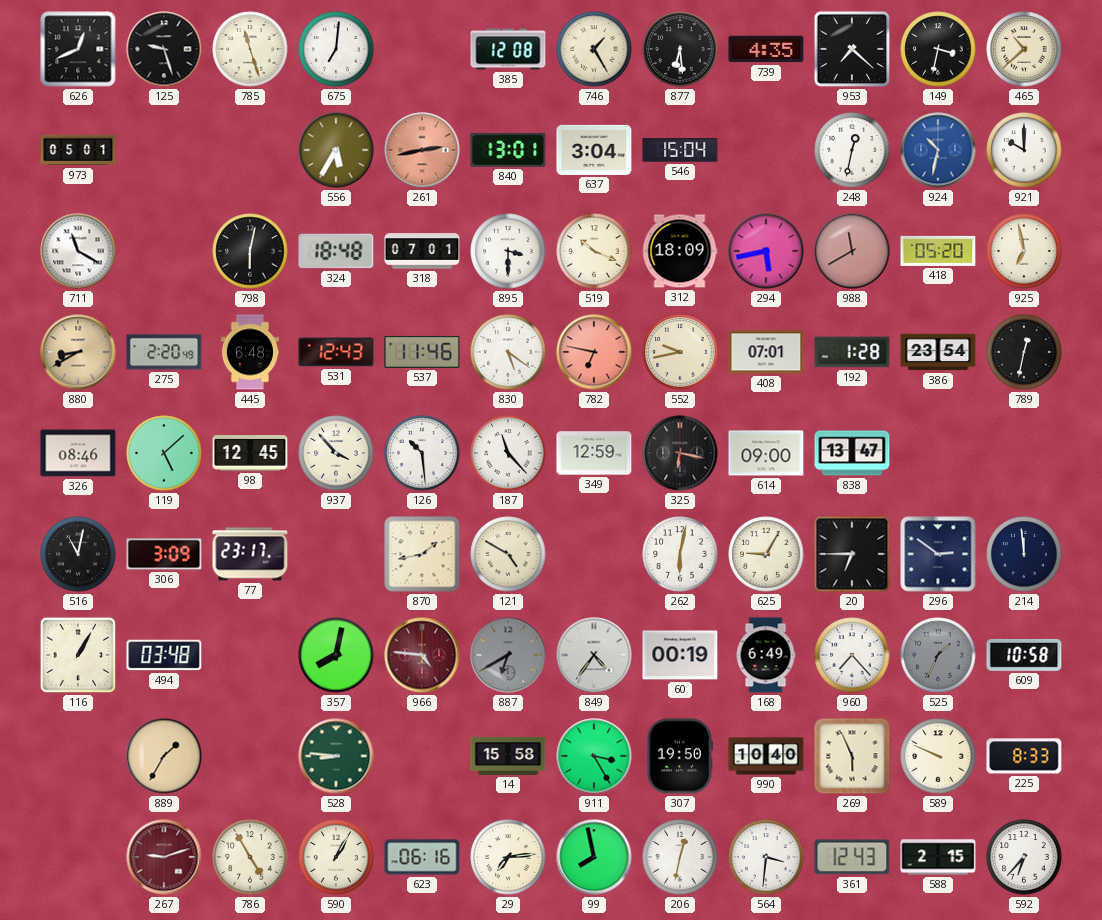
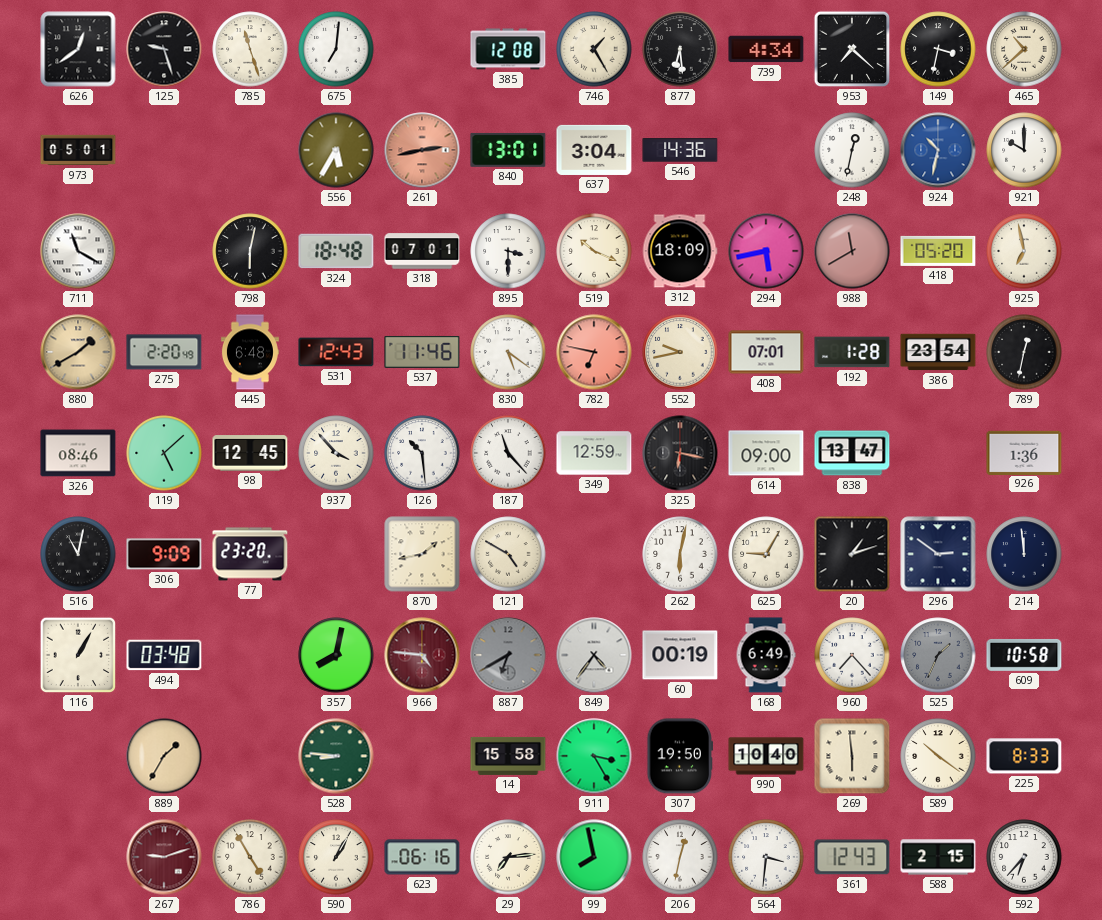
626: 12:41 -> 12:39 (78, 49)
739: 4:35 -> 4:34 (766, 49)
546: 15:04 -> 14:36 (680, 150)
880: 8:40 -> 1:40 (78, 352)
926: none -> 1:36 (1024, 452)
306: 3:09 -> 9:09 (164, 554)
77: 23:17 -> 23:20 (250, 554)
20: 6:45 -> 1:12 (852, 554)
269: 5:56 -> 5:59 (852, 756)
589: 9:49 -> 10:21 (938, 756)
